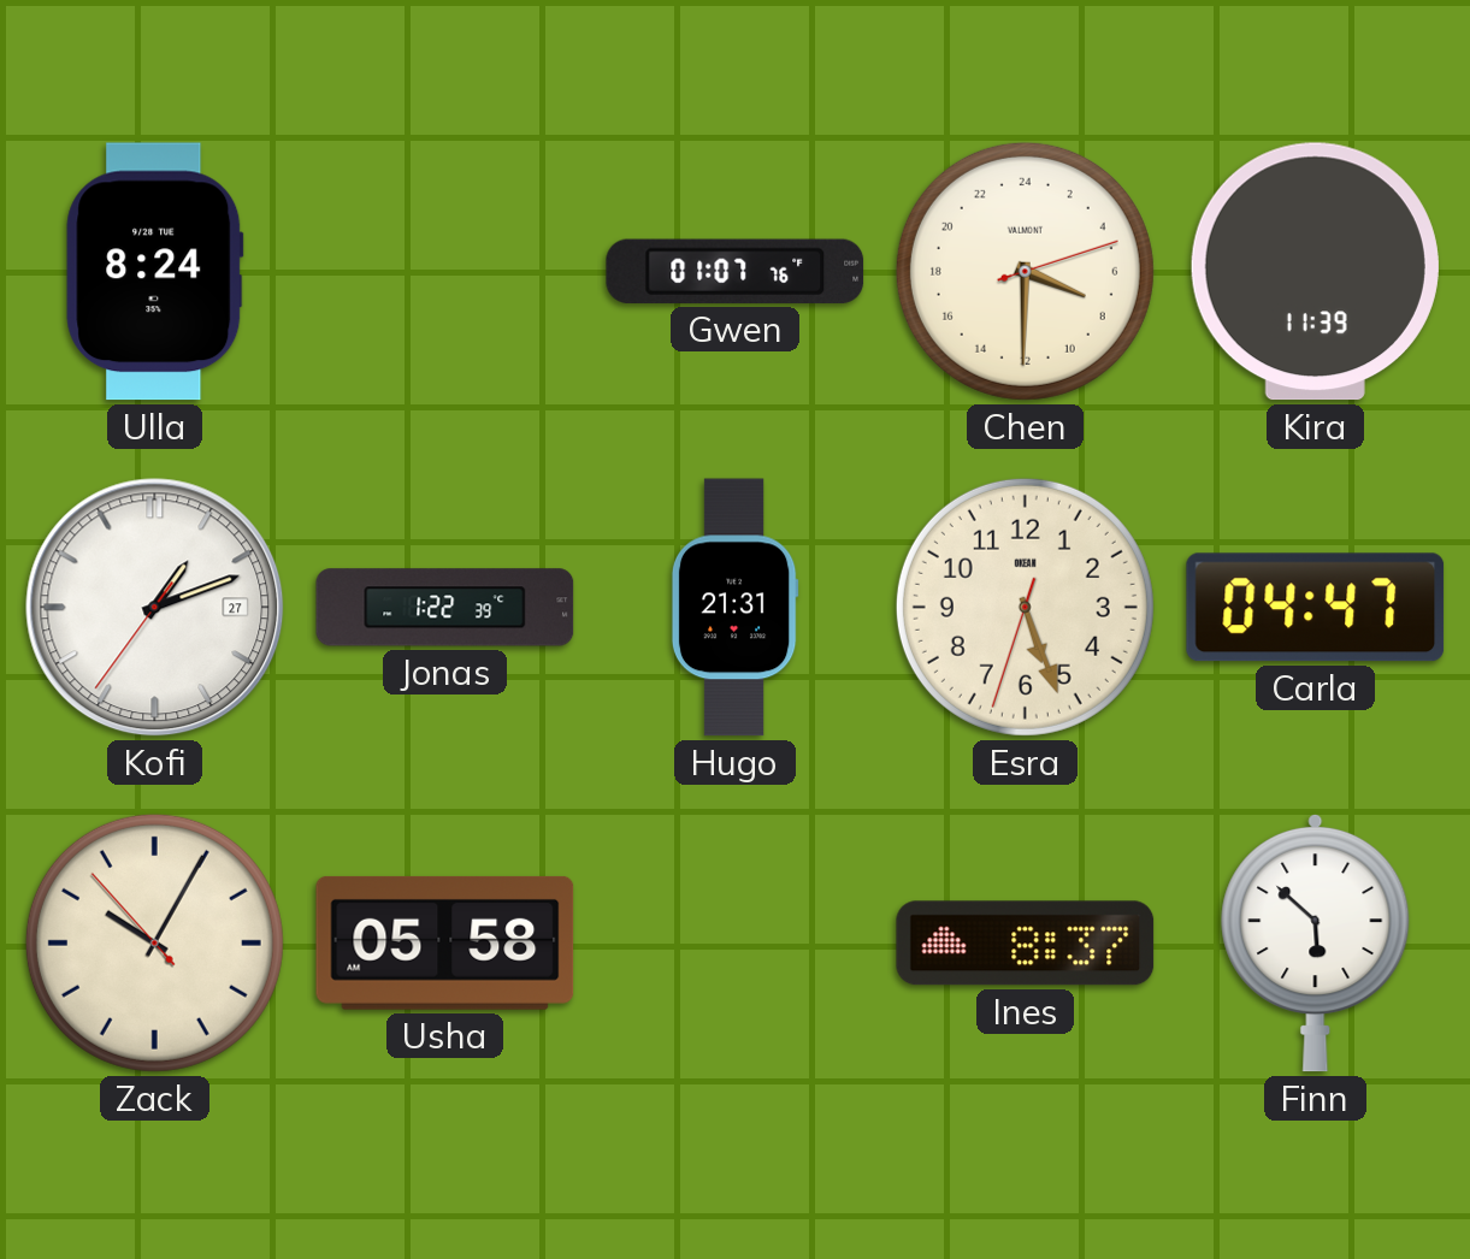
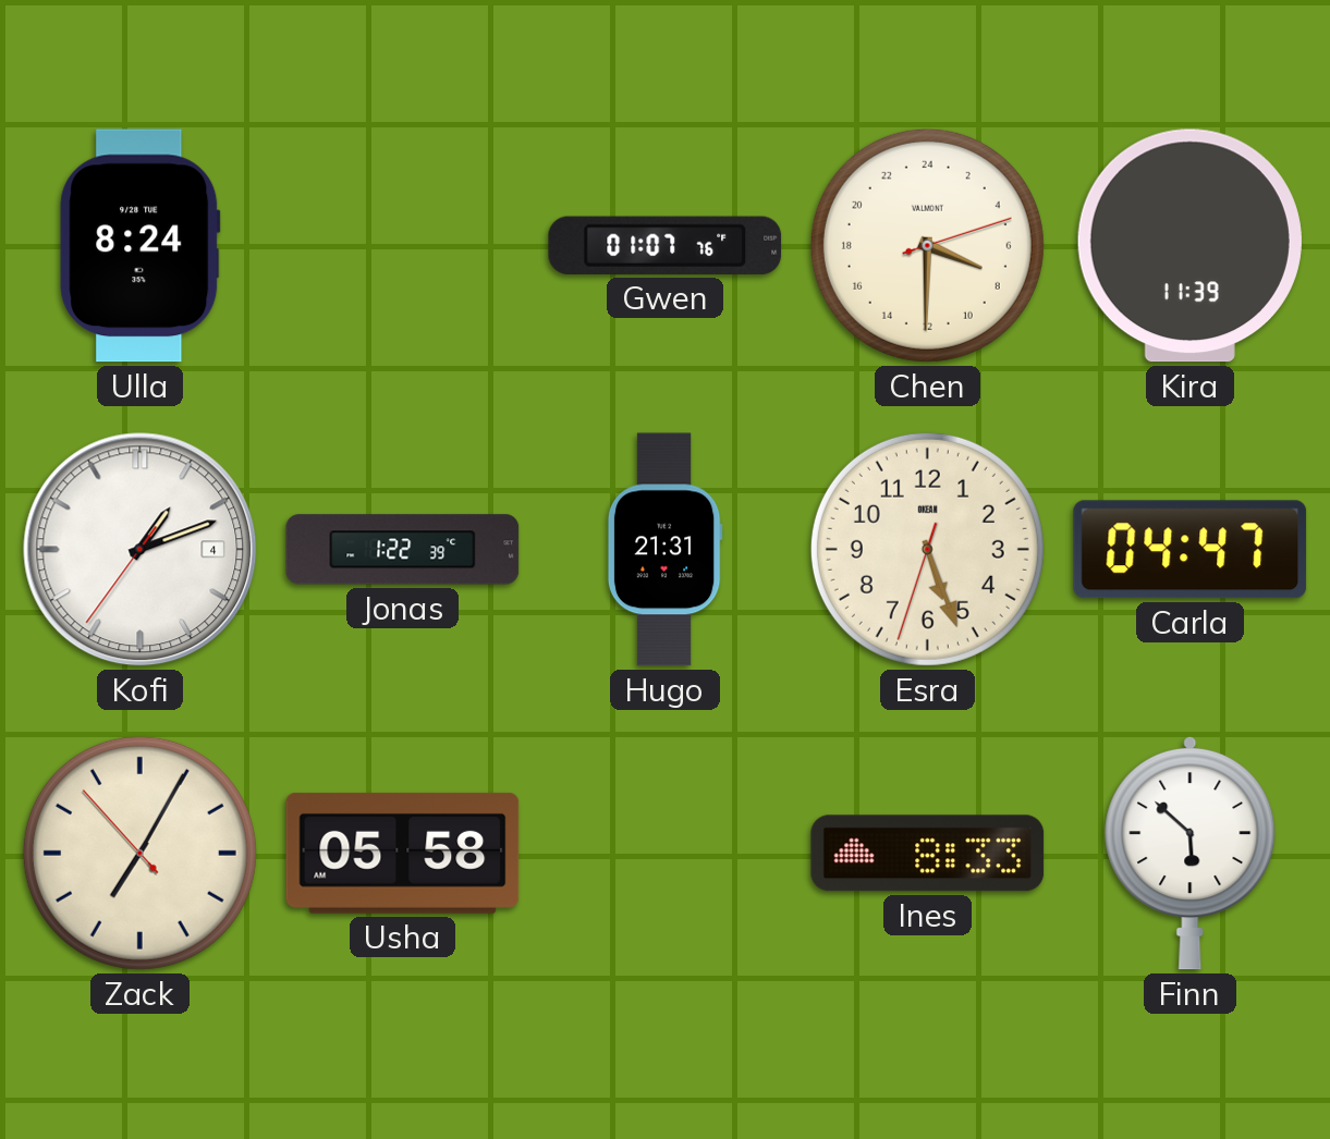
Kofi date: 27 -> 4 (141, 550)
Zack: 10:04 -> 7:04 (139, 853)
Ines: 8:37 -> 8:33 (928, 854)
